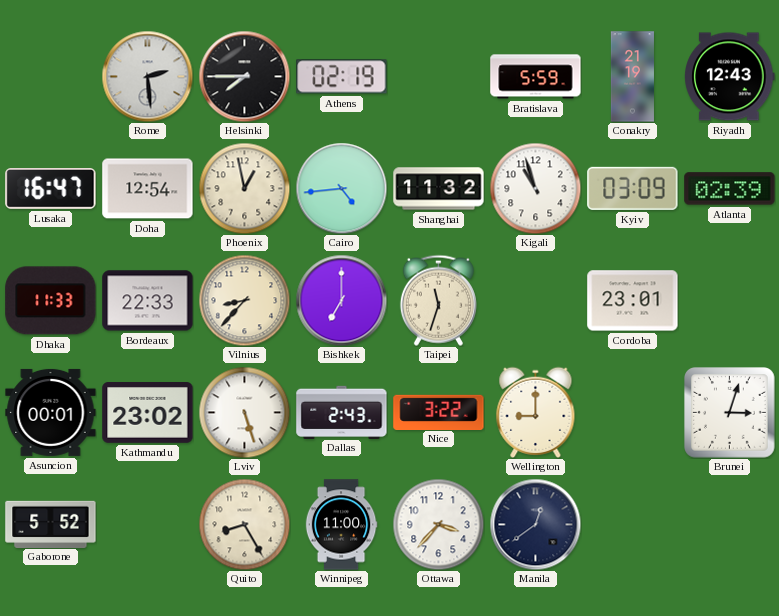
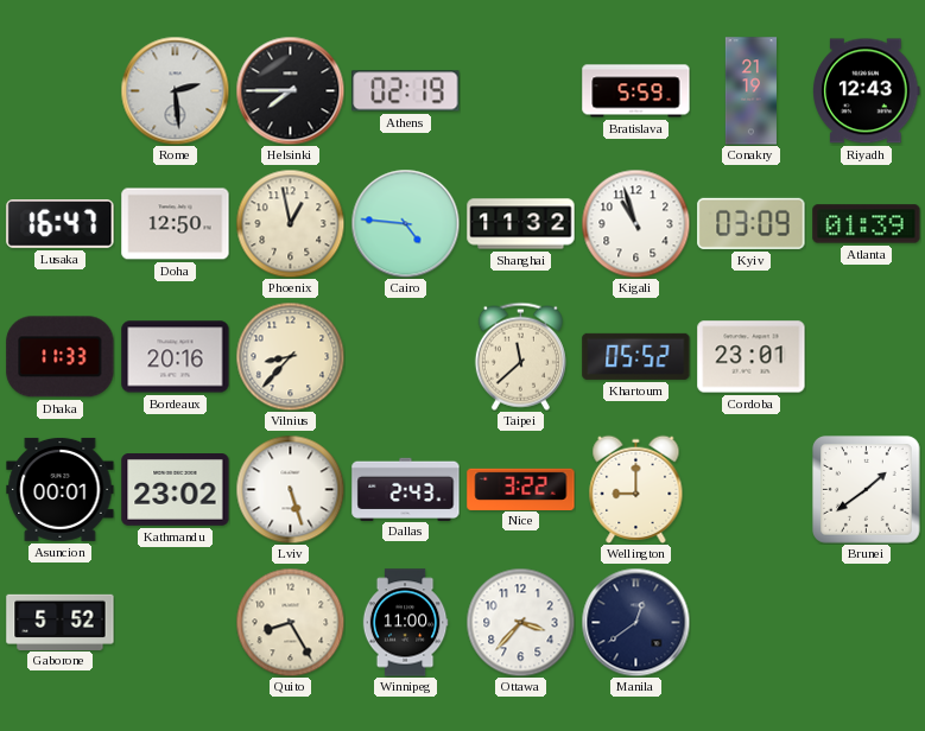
Doha: 12:54 -> 12:50 (176, 224)
Cairo: 4:44 -> 4:46 (405, 223)
Atlanta: 02:39 -> 01:39 (867, 224)
Bordeaux: 22:33 -> 20:16 (176, 357)
Bishkek: 7:00 -> none (341, 300)
Taipei: 11:33 -> 11:38 (520, 356)
Khartoum: none -> 05:52 (636, 356)
Brunei: 3:03 -> 1:39 (867, 490)
